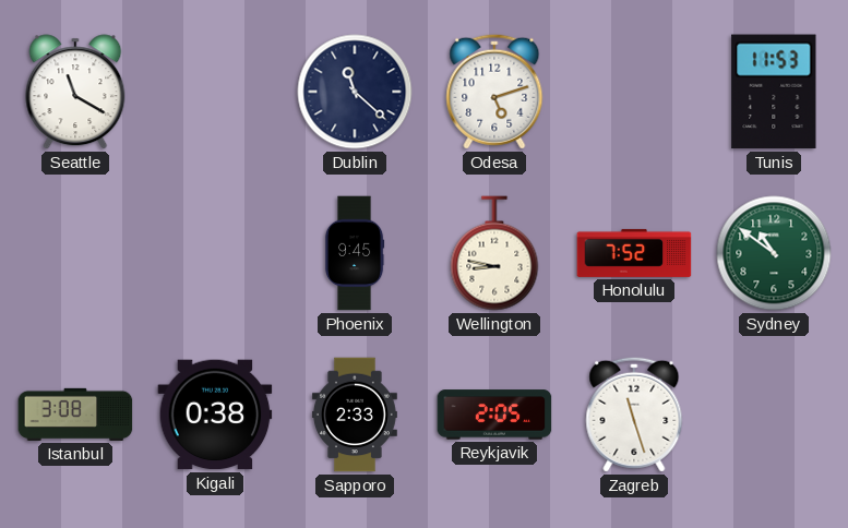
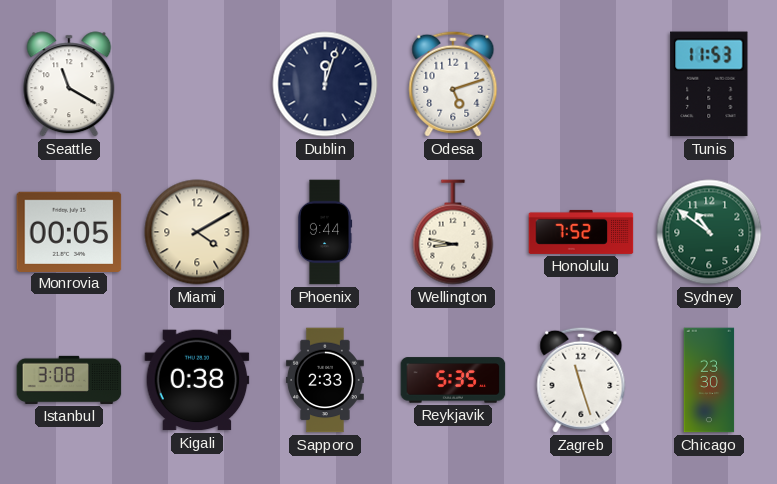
Dublin: 11:22 -> 12:03 (325, 84)
Monrovia: none -> 00:05 (69, 231)
Miami: none -> 4:10 (197, 232)
Phoenix: 9:45 -> 9:44 (325, 232)
Reykjavik: 2:05 -> 5:35 (453, 380)
Chicago: none -> 23:30 (709, 380)
